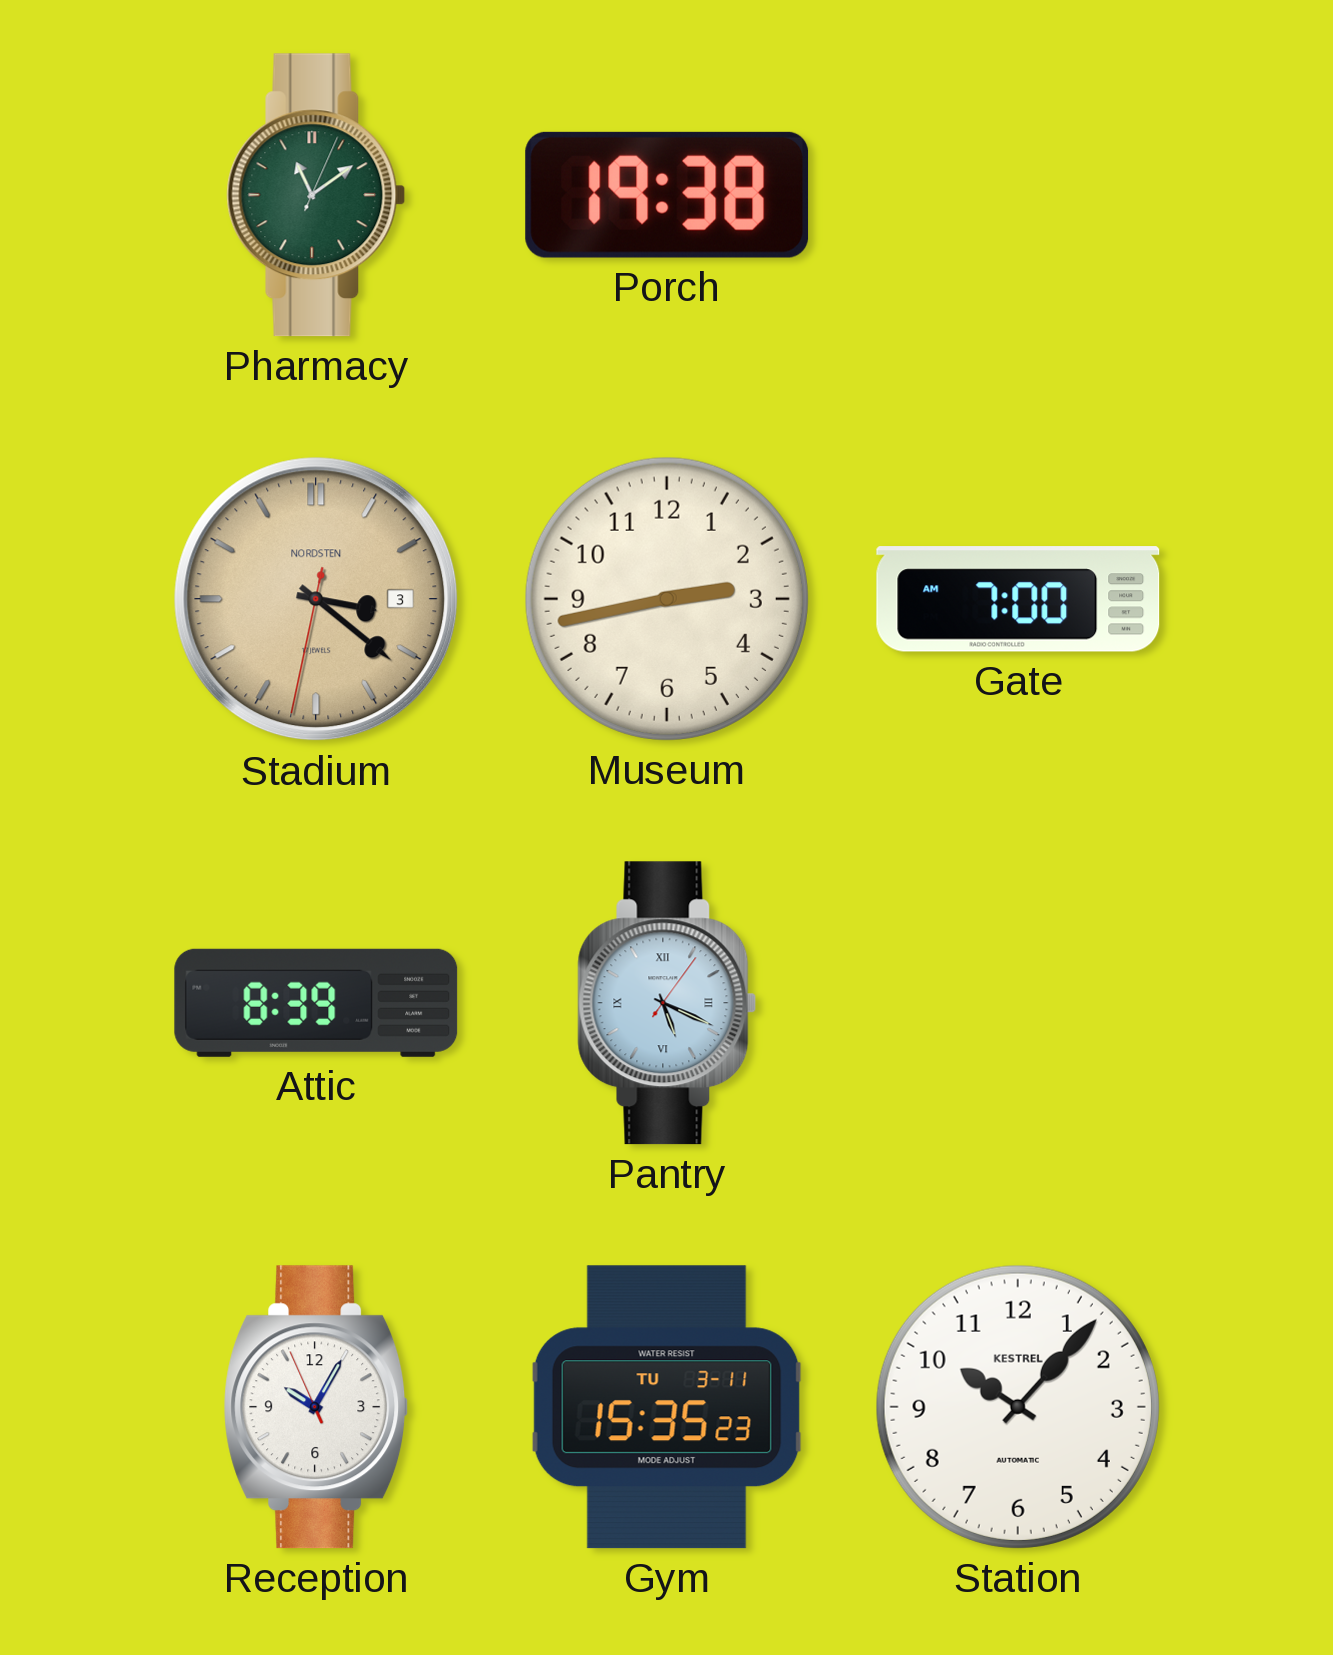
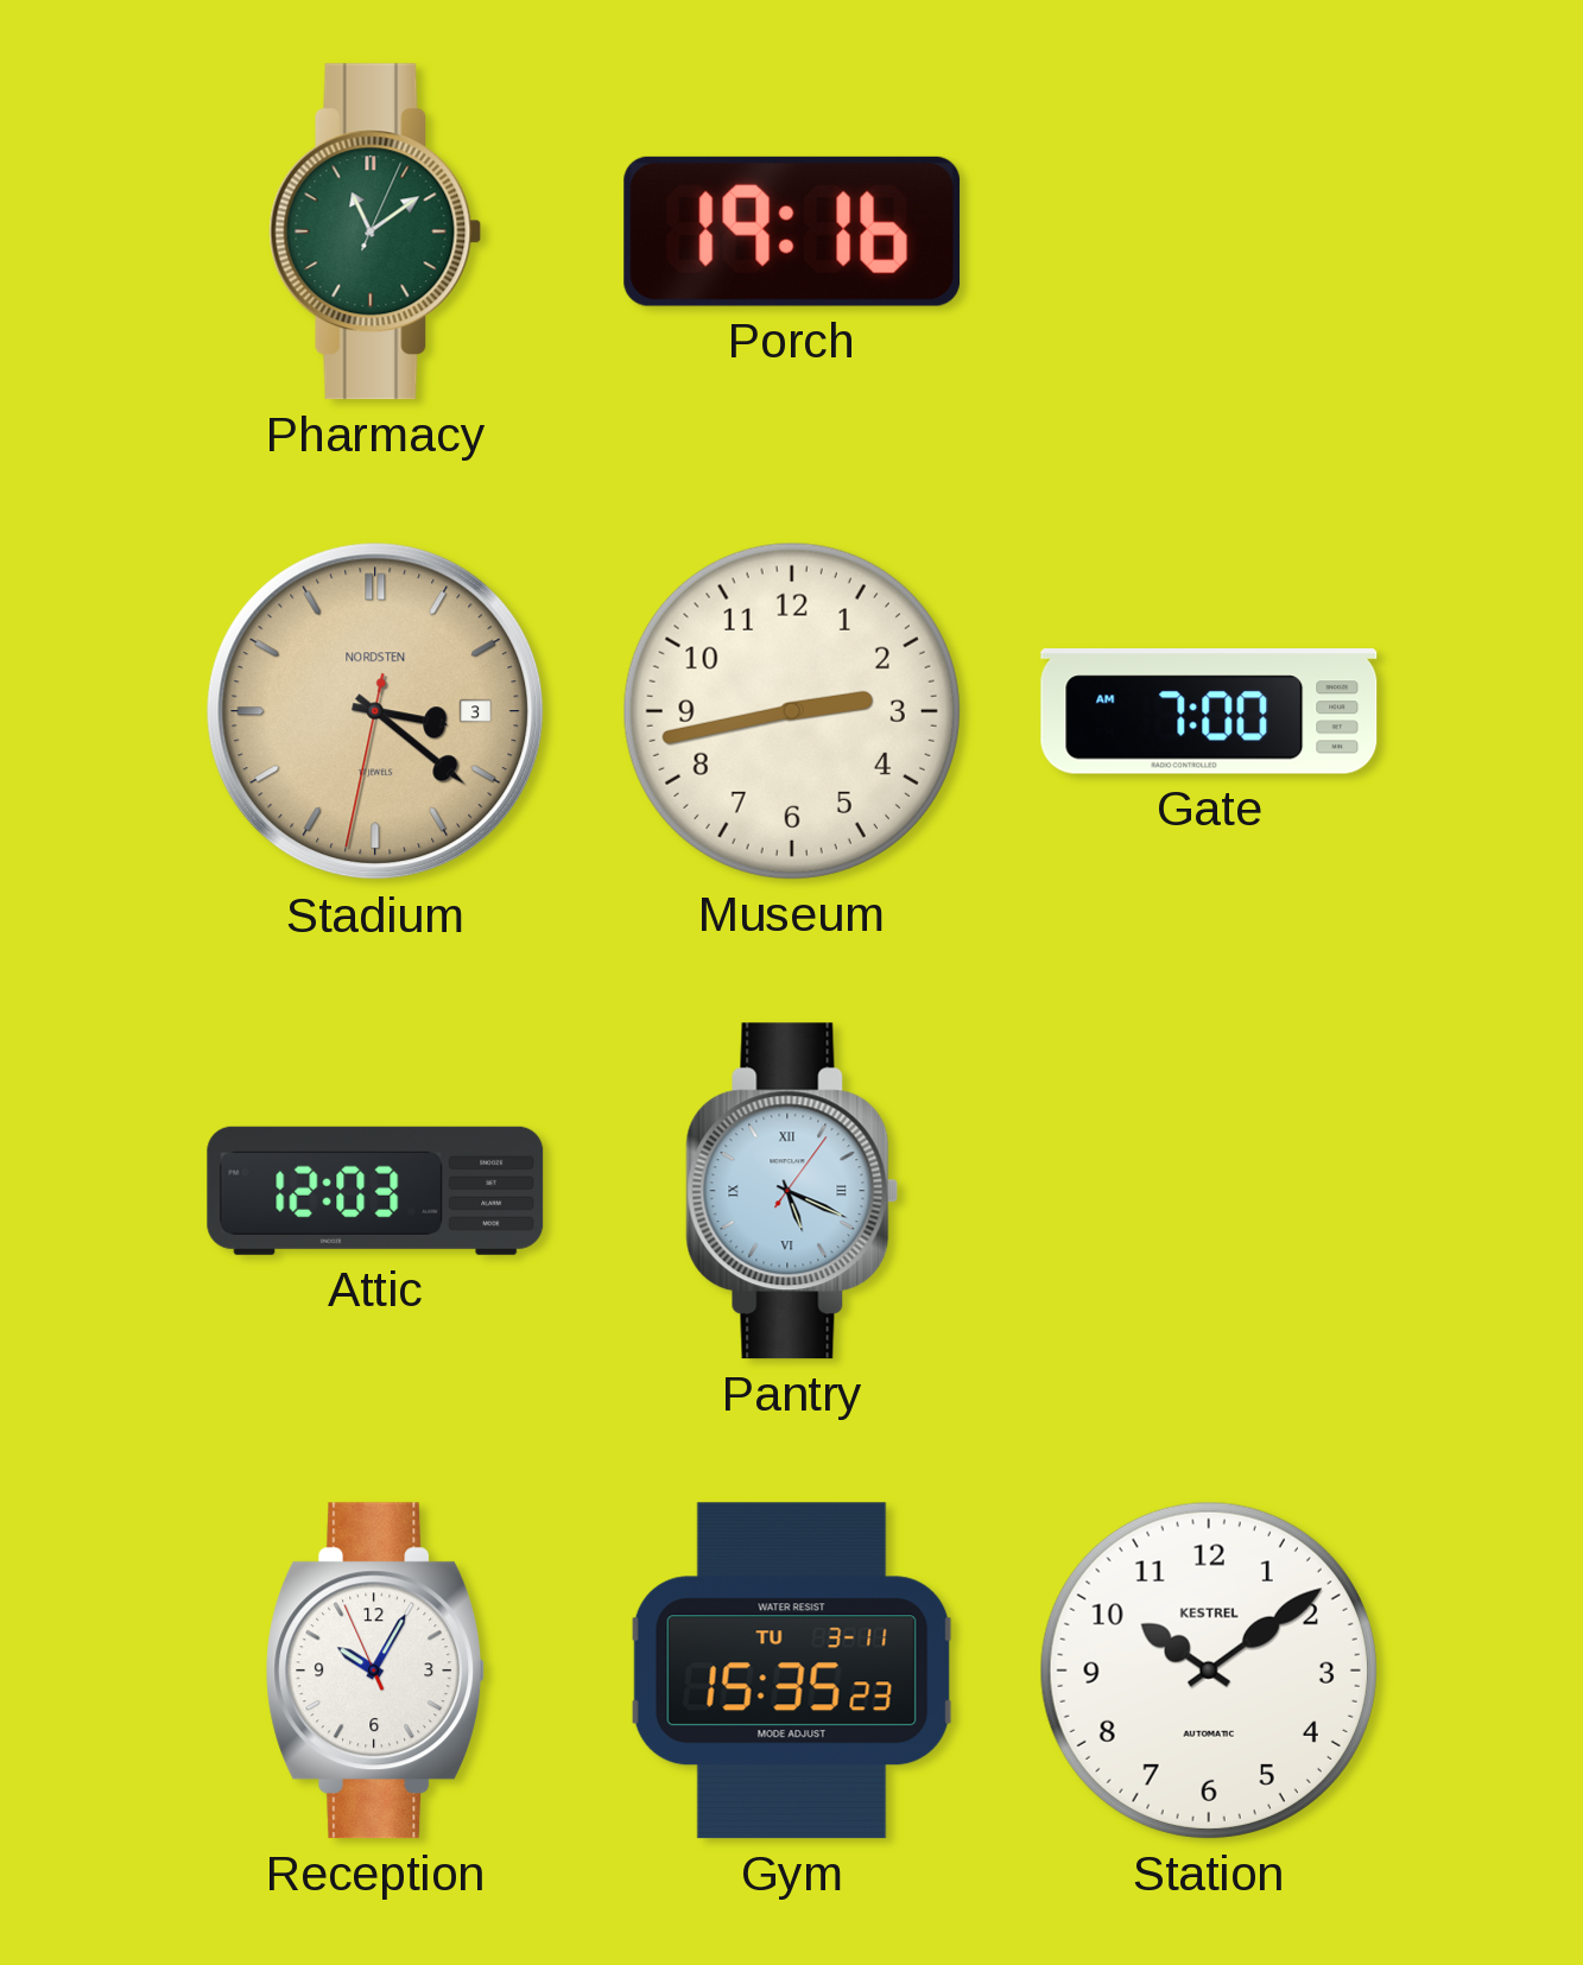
Porch: 19:38 -> 19:16 (792, 232)
Attic: 8:39 -> 12:03 (375, 1191)
Station: 10:07 -> 10:09 (1209, 1671)
